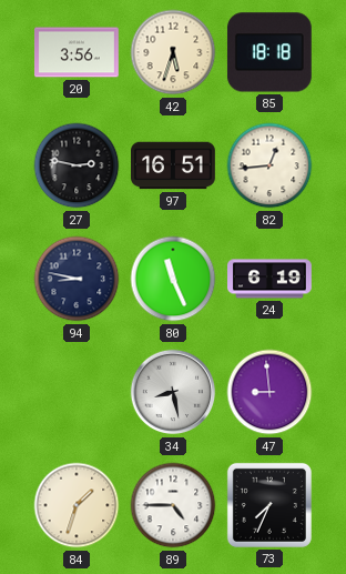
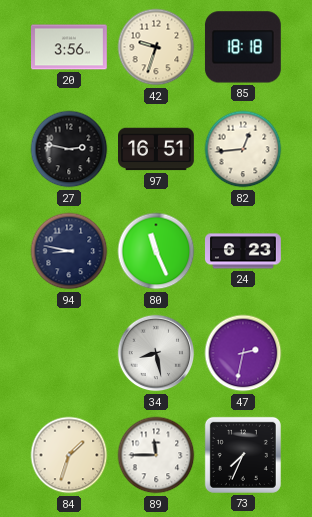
42: 5:33 -> 9:33 (156, 47)
24: 6:19 -> 6:23 (243, 251)
47: 8:59 -> 2:32 (243, 353)
89: 4:45 -> 11:45 (156, 455)
